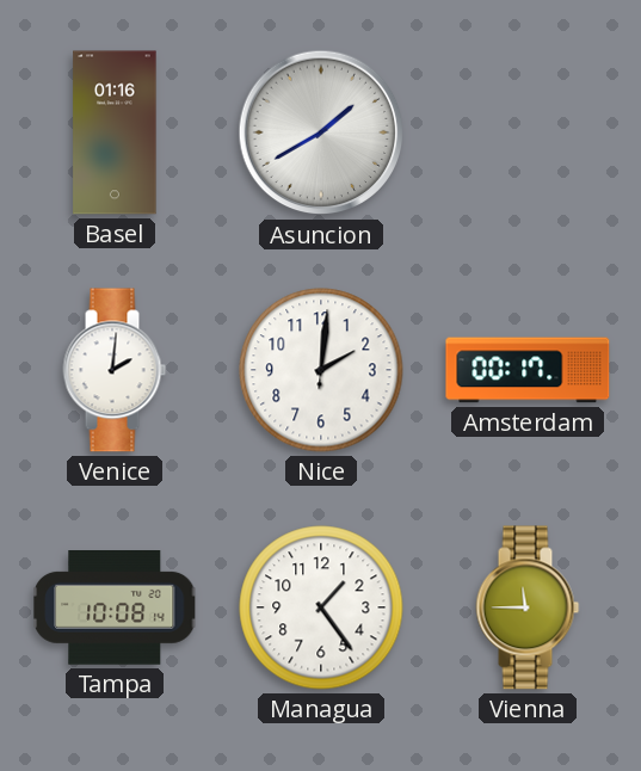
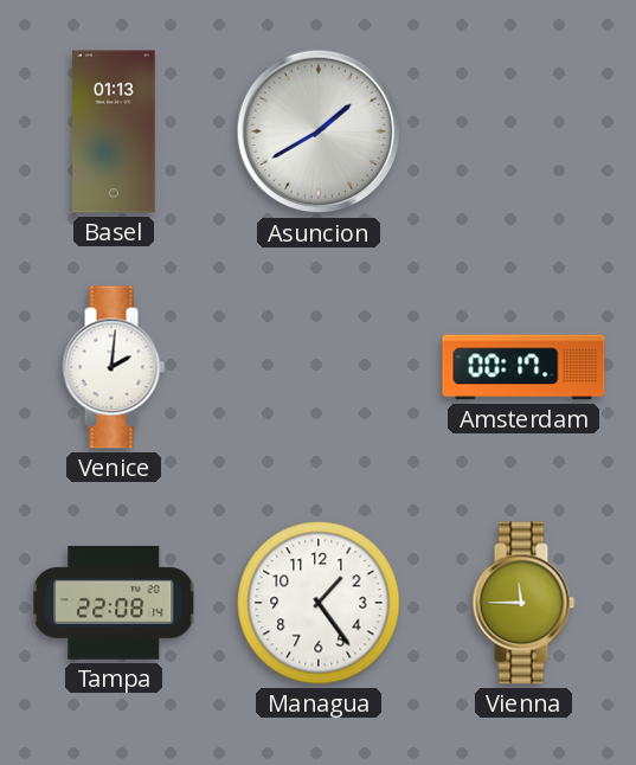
Basel: 01:16 -> 01:13 (114, 131)
Nice: 2:01 -> none (321, 370)
Tampa: 10:08 -> 22:08 (115, 604)
